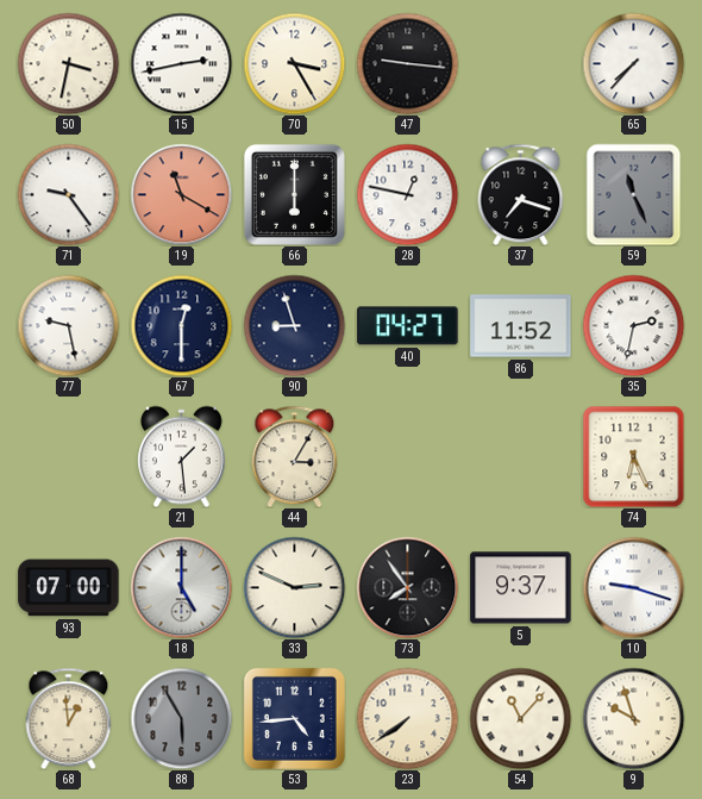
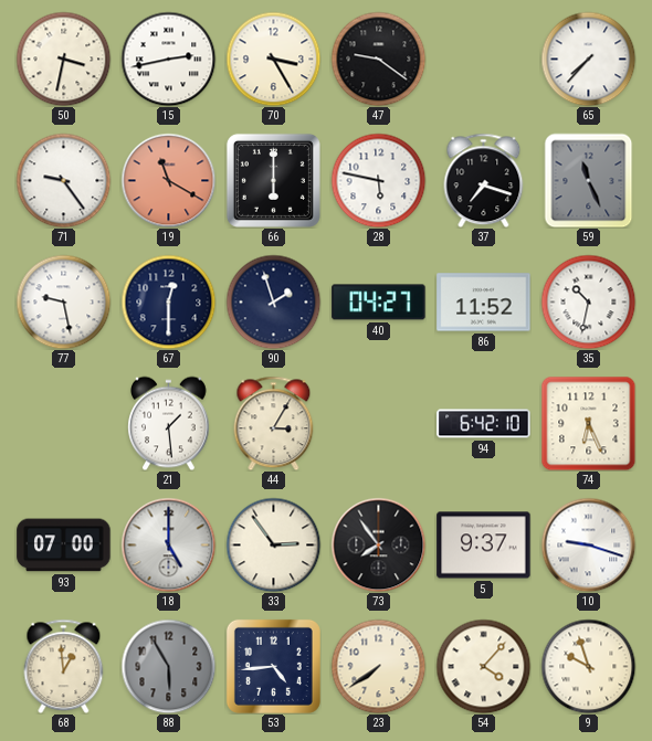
47: 9:16 -> 9:21 (378, 59)
28: 12:47 -> 5:47 (378, 180)
90: 8:57 -> 1:57 (273, 301)
35: 2:32 -> 10:32 (588, 301)
94: none -> 6:42 (484, 424)
33: 2:49 -> 2:54 (273, 544)
54: 11:07 -> 4:07 (483, 666)
